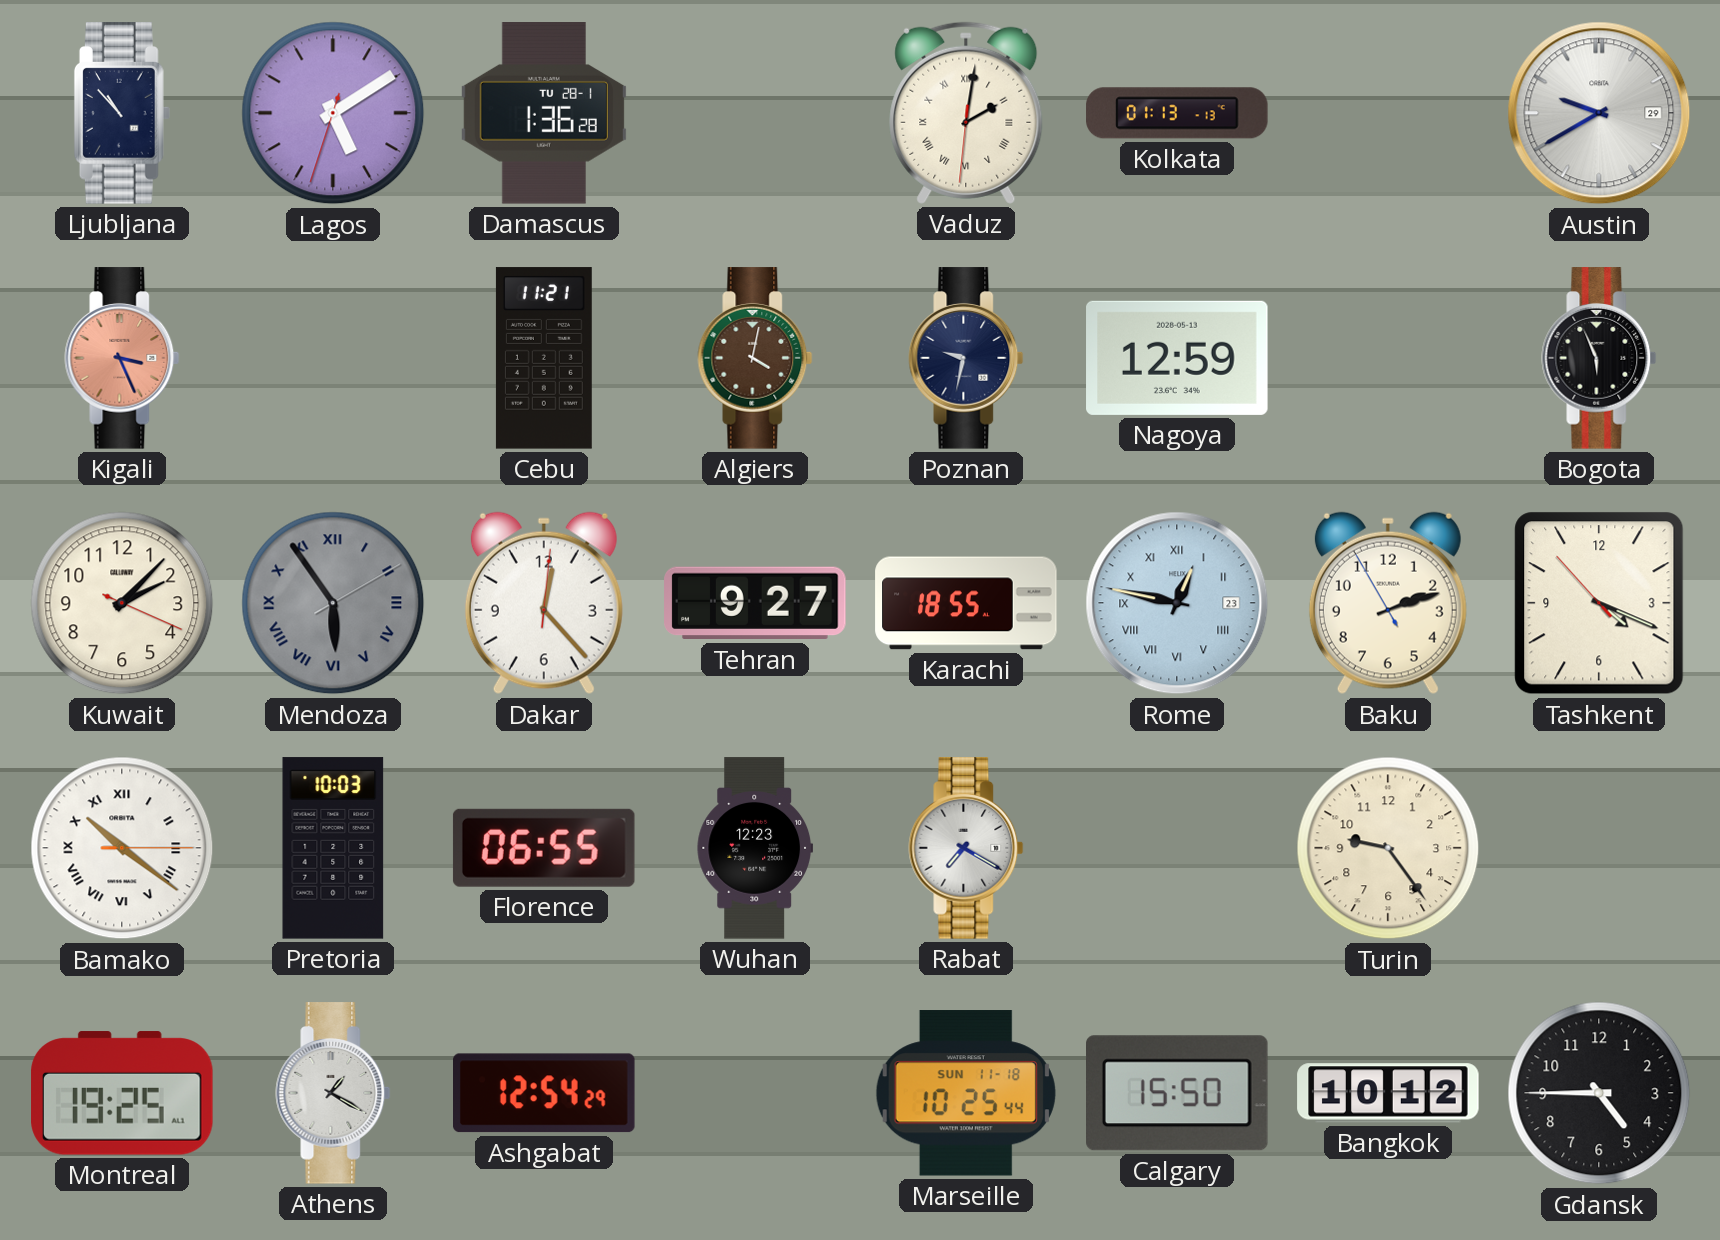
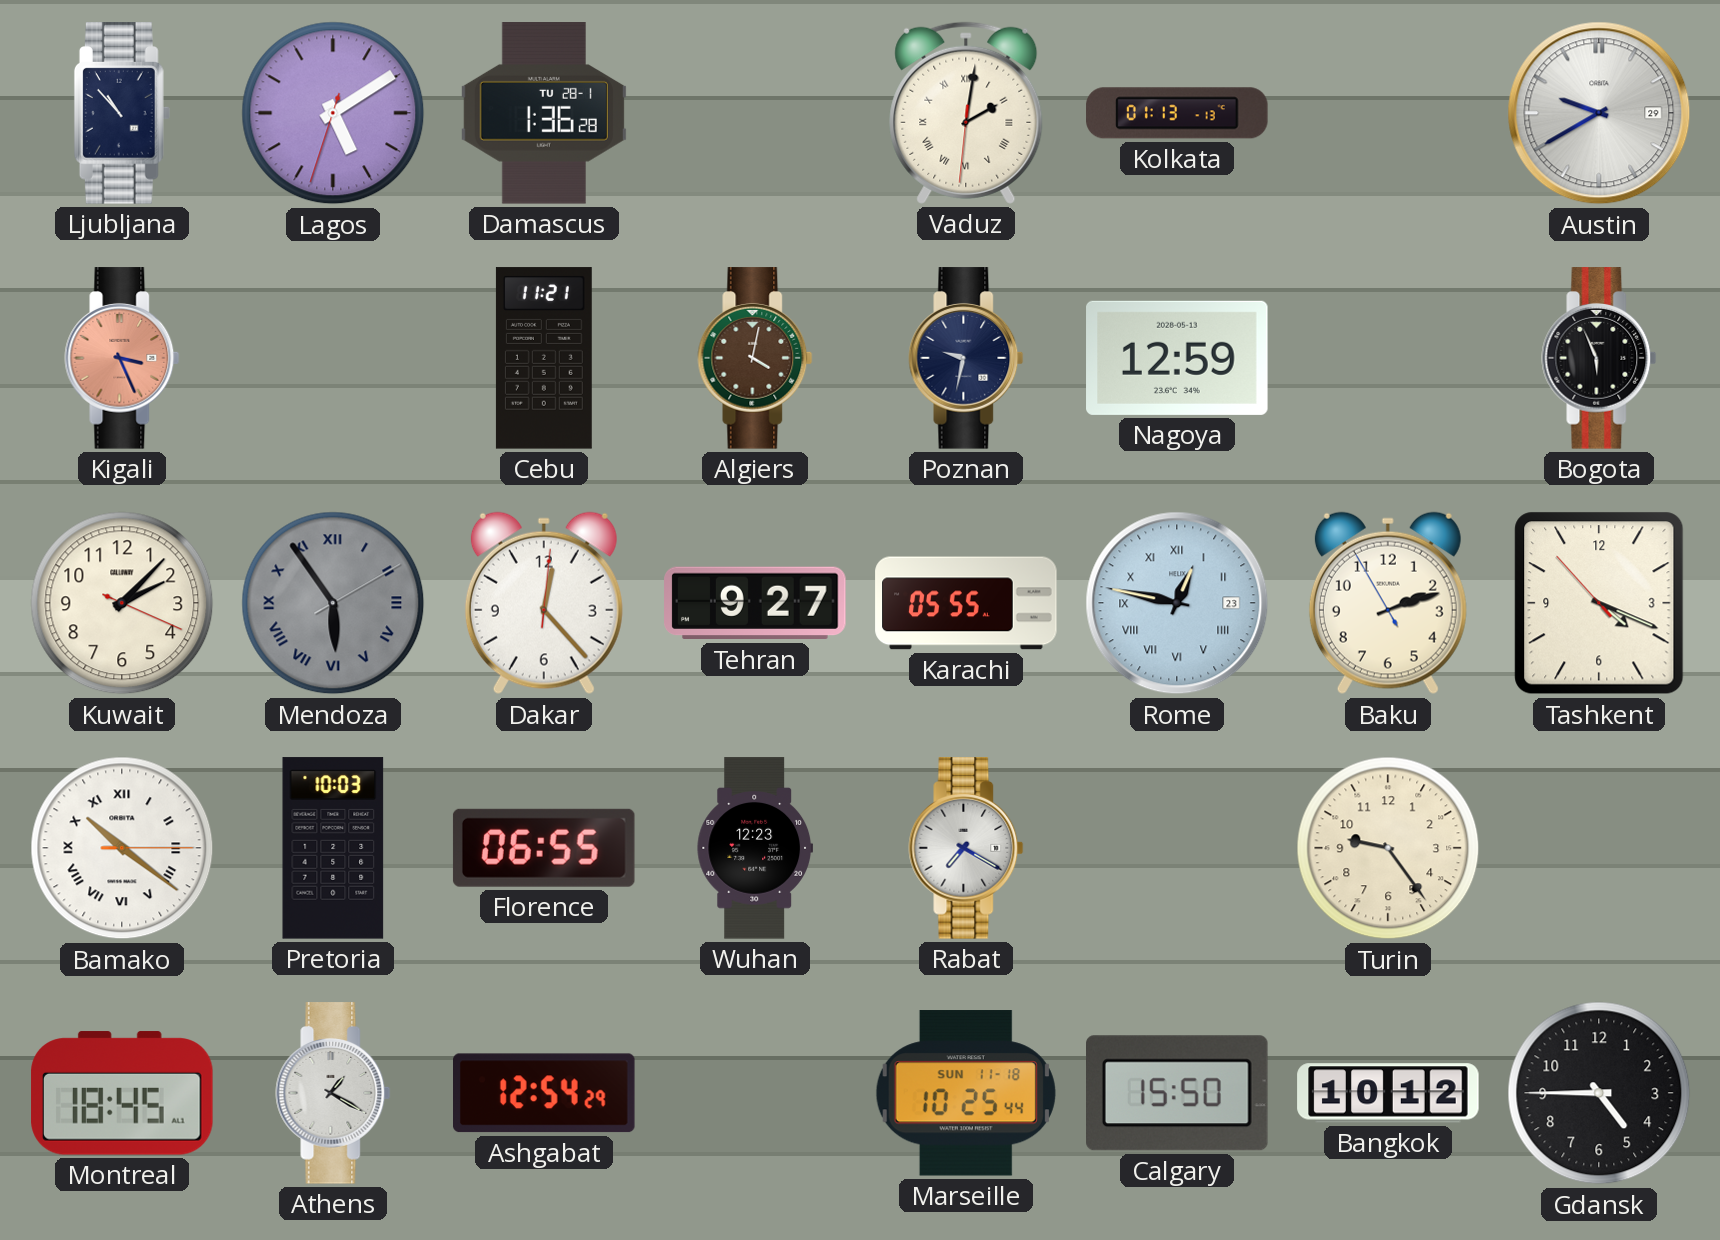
Karachi: 18:55 -> 05:55 (966, 603)
Montreal: 19:25 -> 18:45 (122, 1093)
